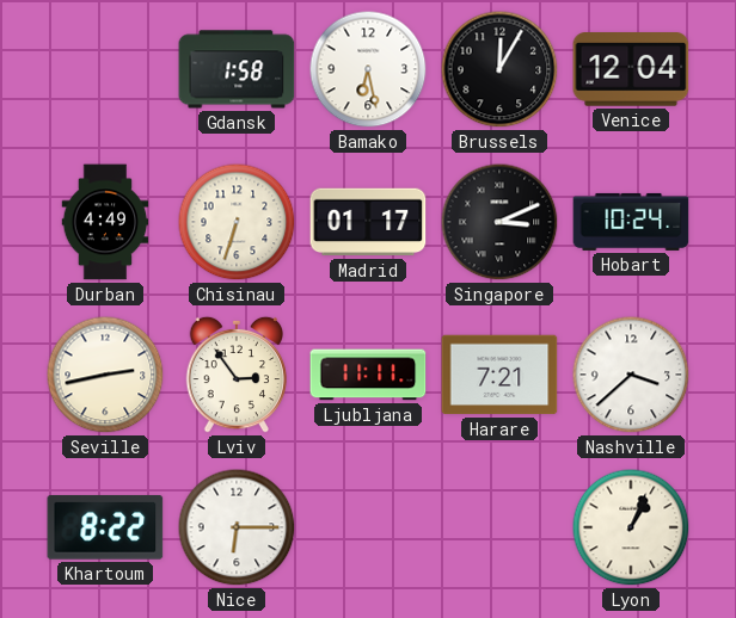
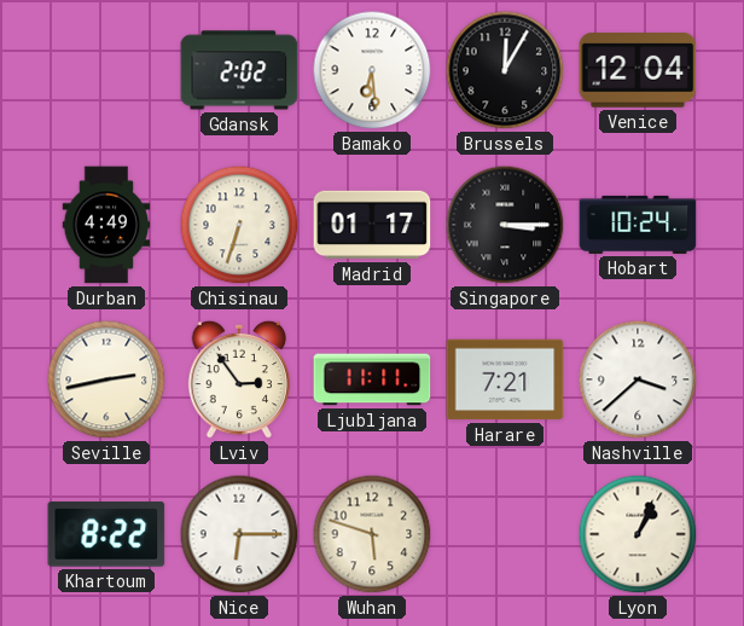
Gdansk: 1:58 -> 2:02 (239, 70)
Bamako: 6:28 -> 6:29 (372, 70)
Singapore: 3:11 -> 3:15 (505, 225)
Wuhan: none -> 5:48 (372, 534)
